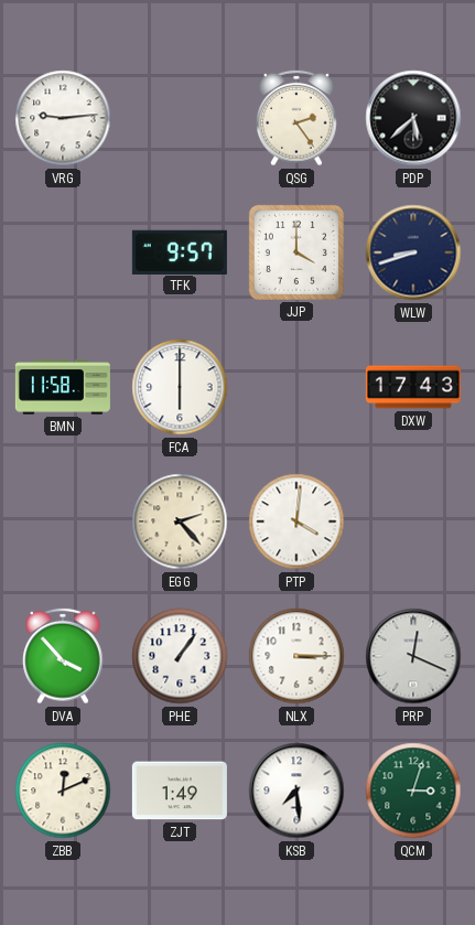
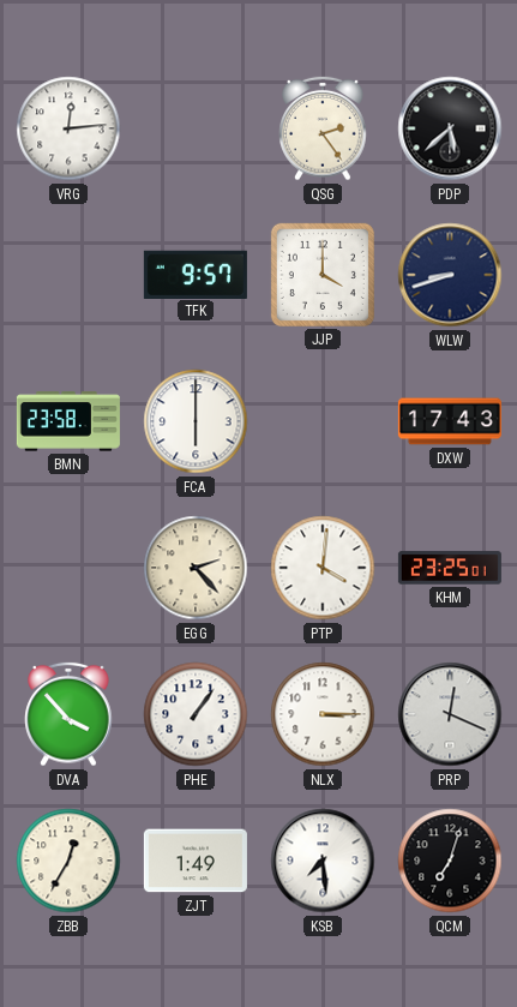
VRG: 9:14 -> 12:14 (68, 128)
BMN: 11:58 -> 23:58 (68, 421)
KHM: none -> 23:25 (450, 568)
ZBB: 12:11 -> 12:35 (68, 861)
QCM: 3:03 -> 7:03 (450, 861)
QCM dial: green -> black (450, 861)
